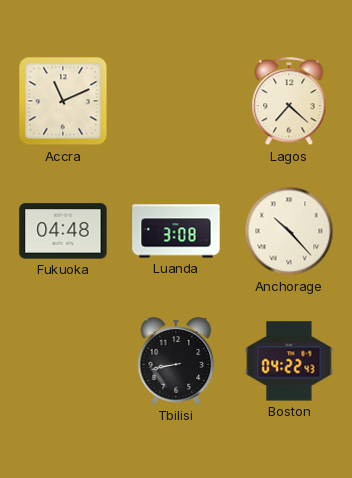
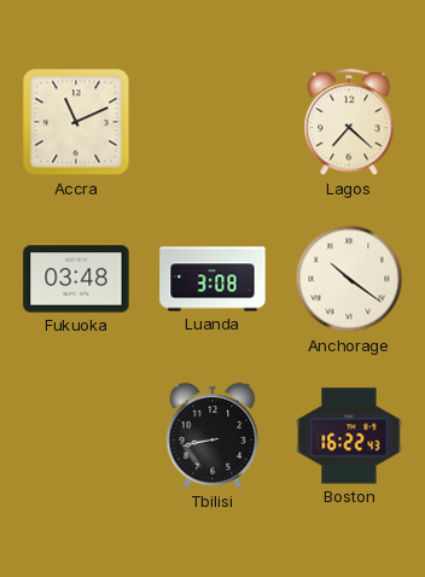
Fukuoka: 04:48 -> 03:48 (76, 279)
Anchorage: 10:23 -> 10:21 (349, 279)
Boston: 04:22 -> 16:22 (349, 436)
